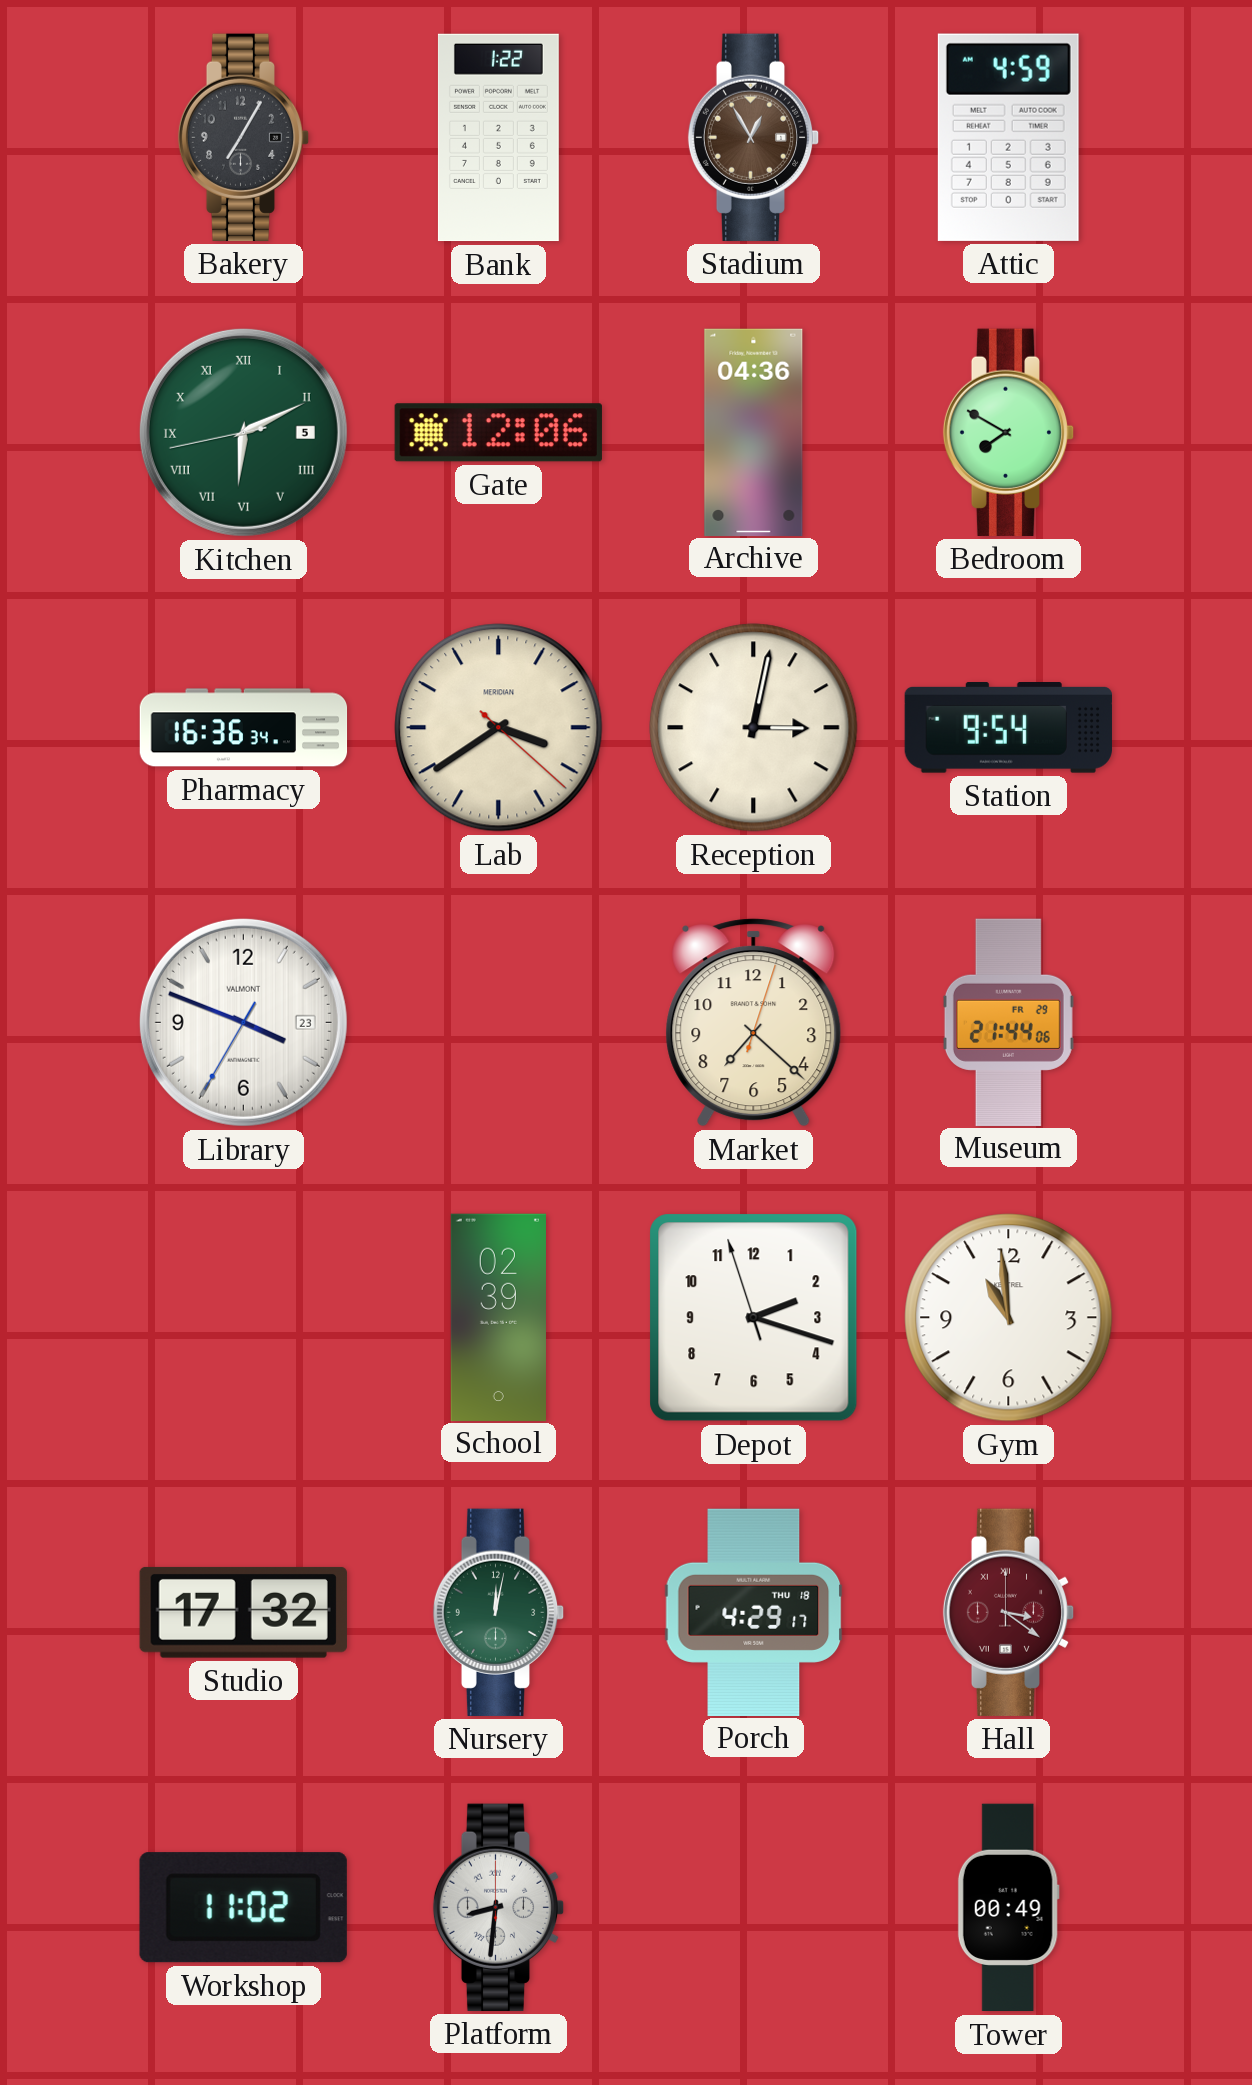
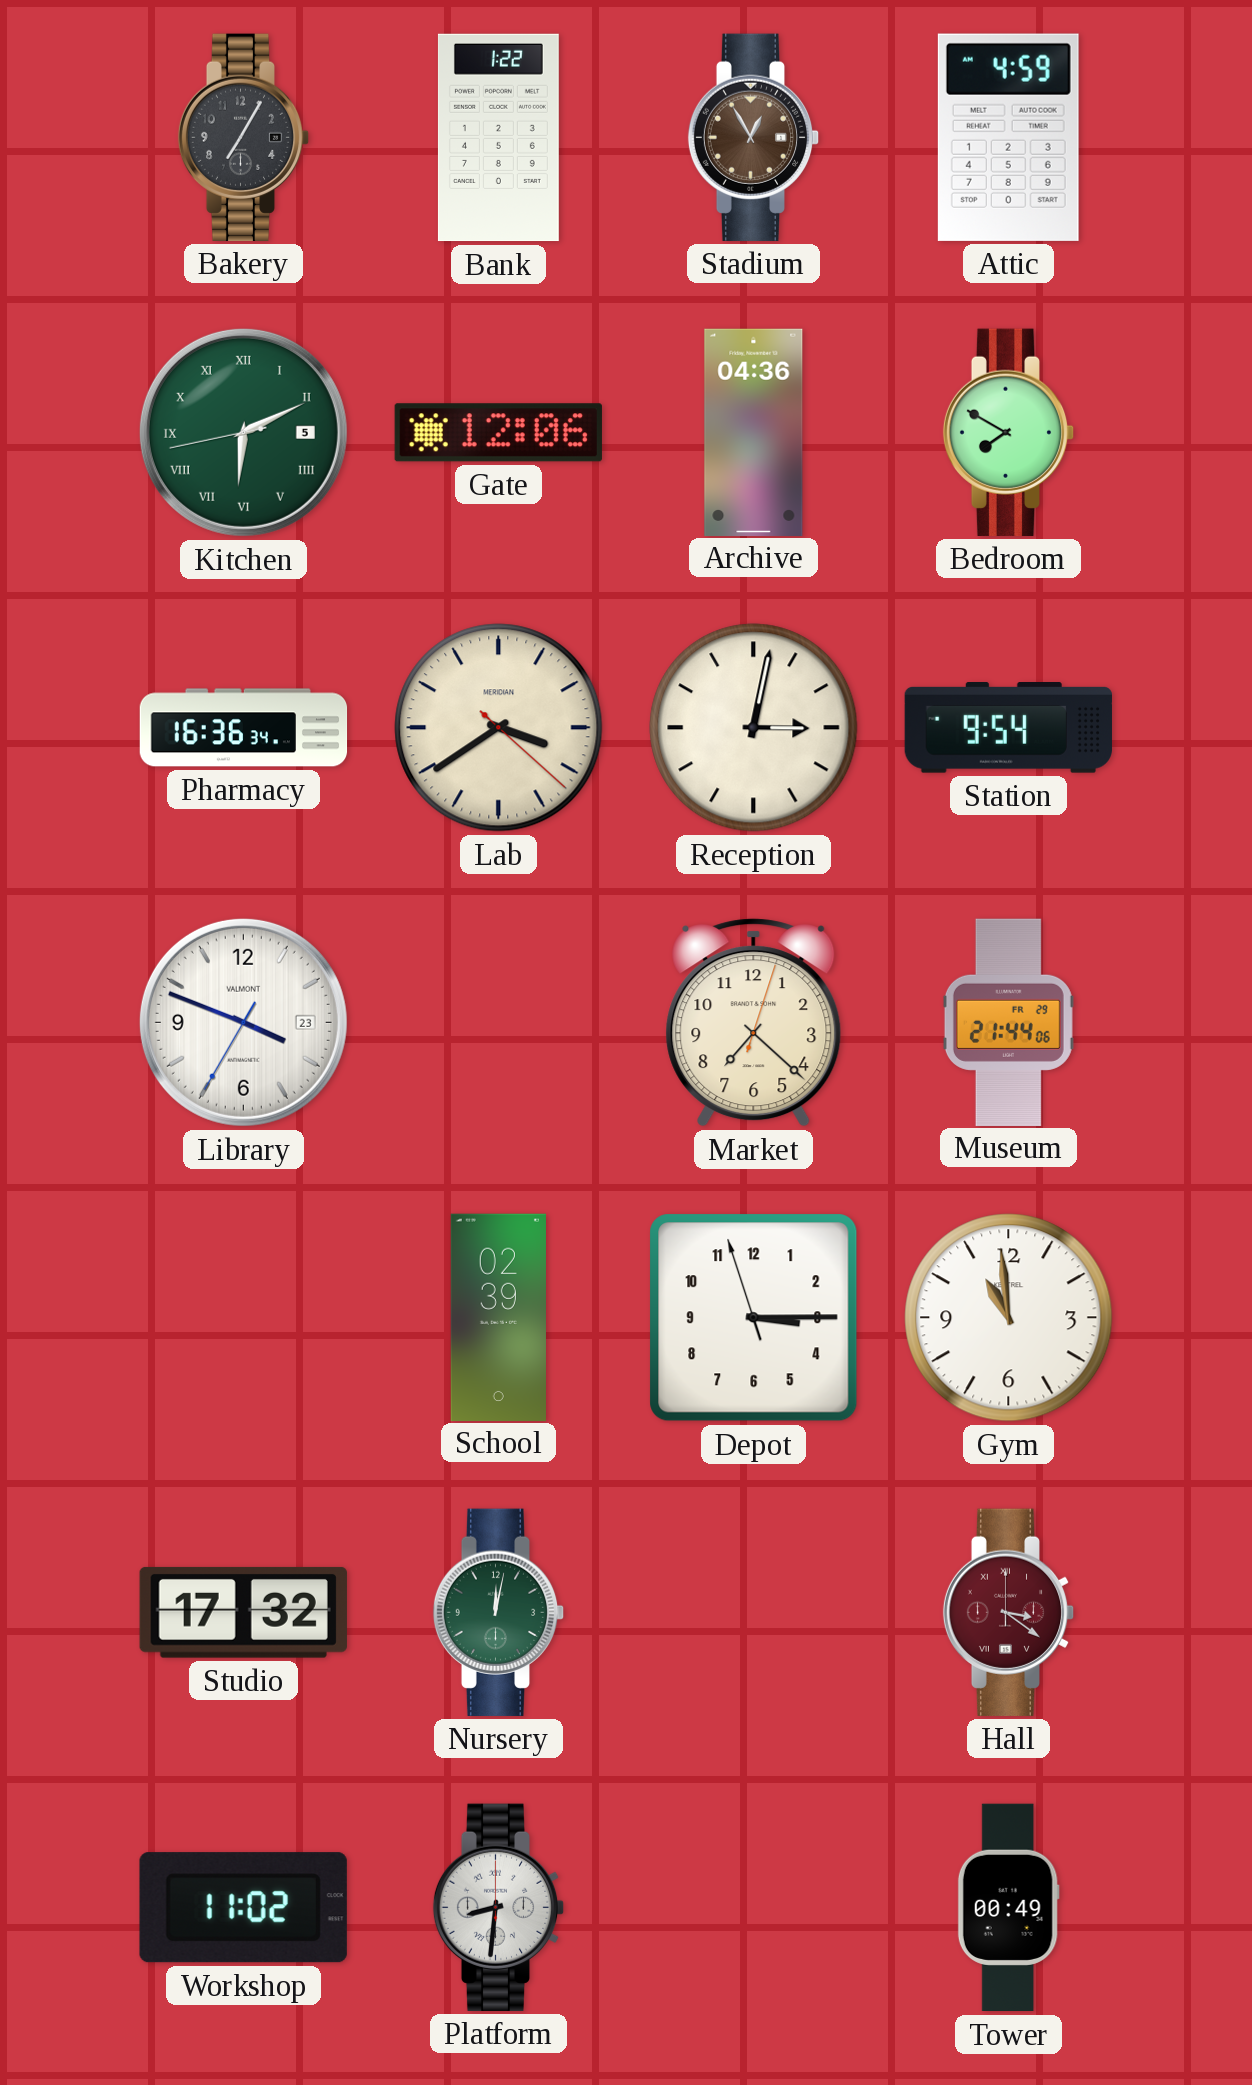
Depot: 2:17 -> 3:14 (754, 1318)
Porch: 4:29 -> none (754, 1612)
